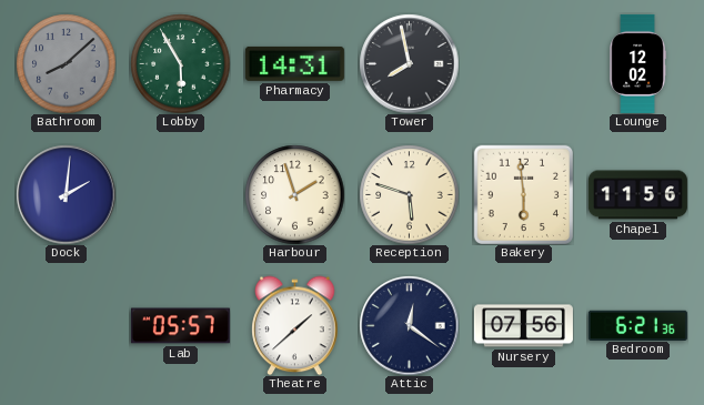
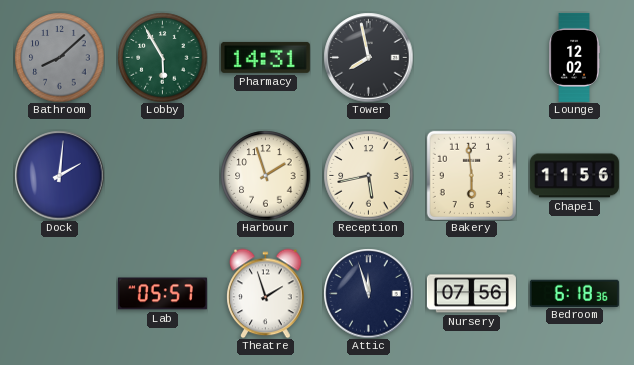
Reception: 5:48 -> 5:43 (368, 175)
Theatre: 1:38 -> 1:57 (266, 293)
Attic: 12:21 -> 11:57 (368, 293)
Bedroom: 6:21 -> 6:18 (574, 293)
